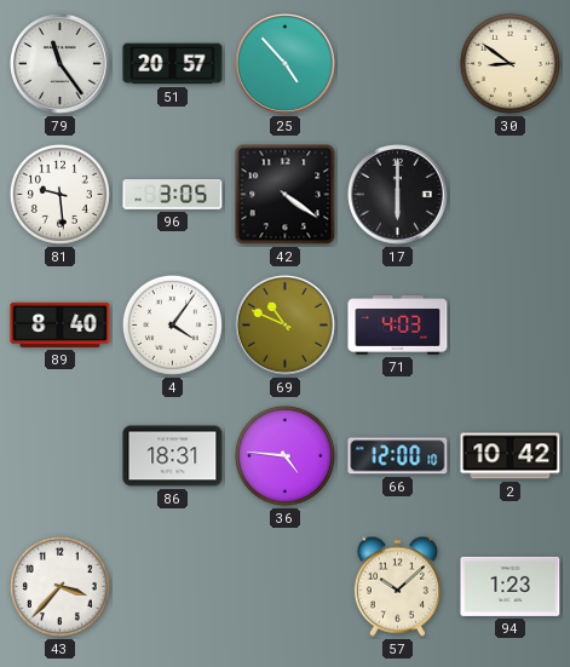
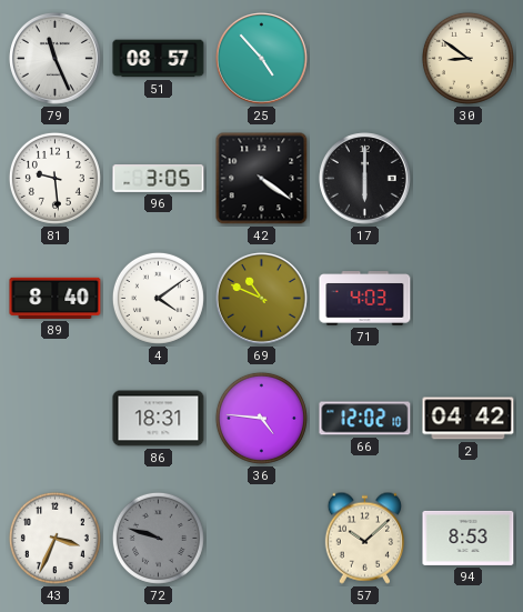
79: 11:24 -> 11:26 (56, 59)
51: 20:57 -> 08:57 (159, 59)
4: 4:06 -> 4:09 (158, 298)
66: 12:00 -> 12:02 (365, 419)
2: 10:42 -> 04:42 (469, 419)
43: 3:37 -> 3:34 (54, 538)
72: none -> 9:48 (158, 538)
94: 1:23 -> 8:53 (469, 538)
